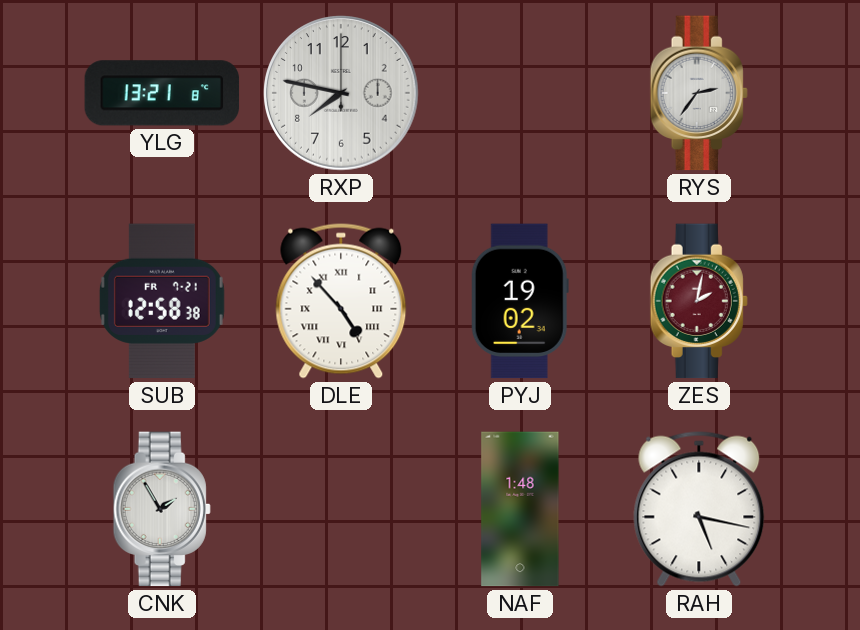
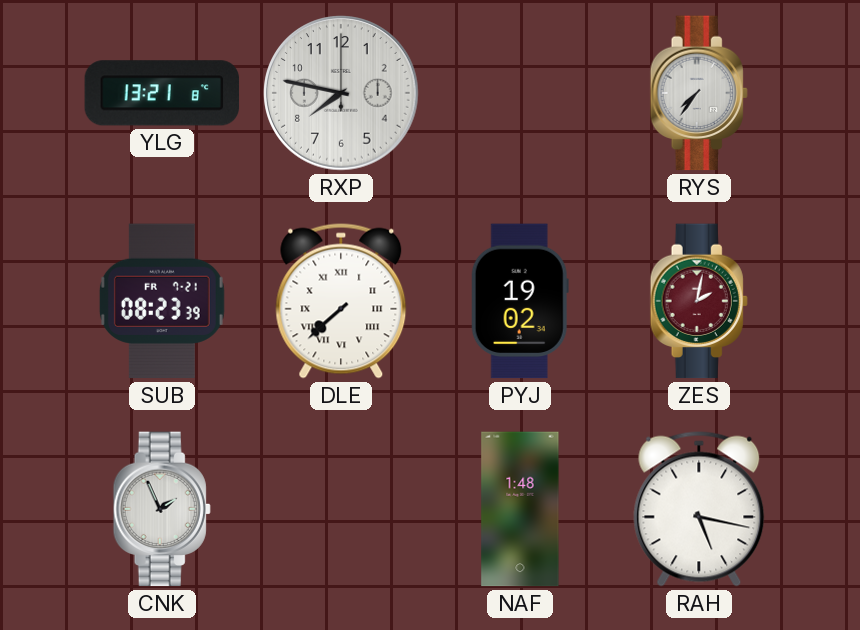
RYS: 2:36 -> 7:36 (699, 93)
SUB: 12:58 -> 08:23 (162, 301)
DLE: 4:53 -> 7:38 (341, 301)
CNK: 1:55 -> 1:56 (162, 509)
